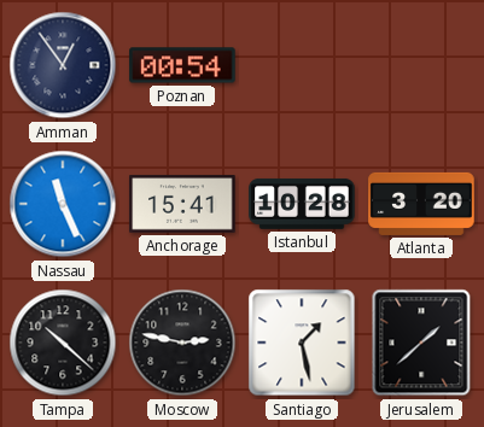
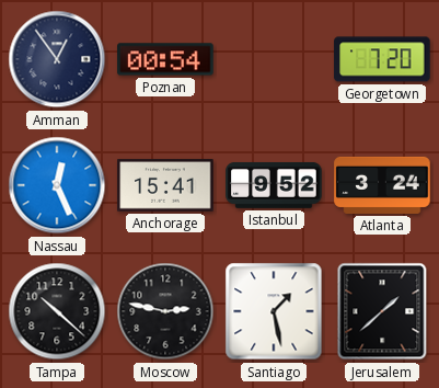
Georgetown: none -> 7:20 (382, 59)
Nassau: 11:26 -> 12:26 (57, 185)
Istanbul: 10:28 -> 9:52 (274, 185)
Atlanta: 3:20 -> 3:24 (382, 185)
